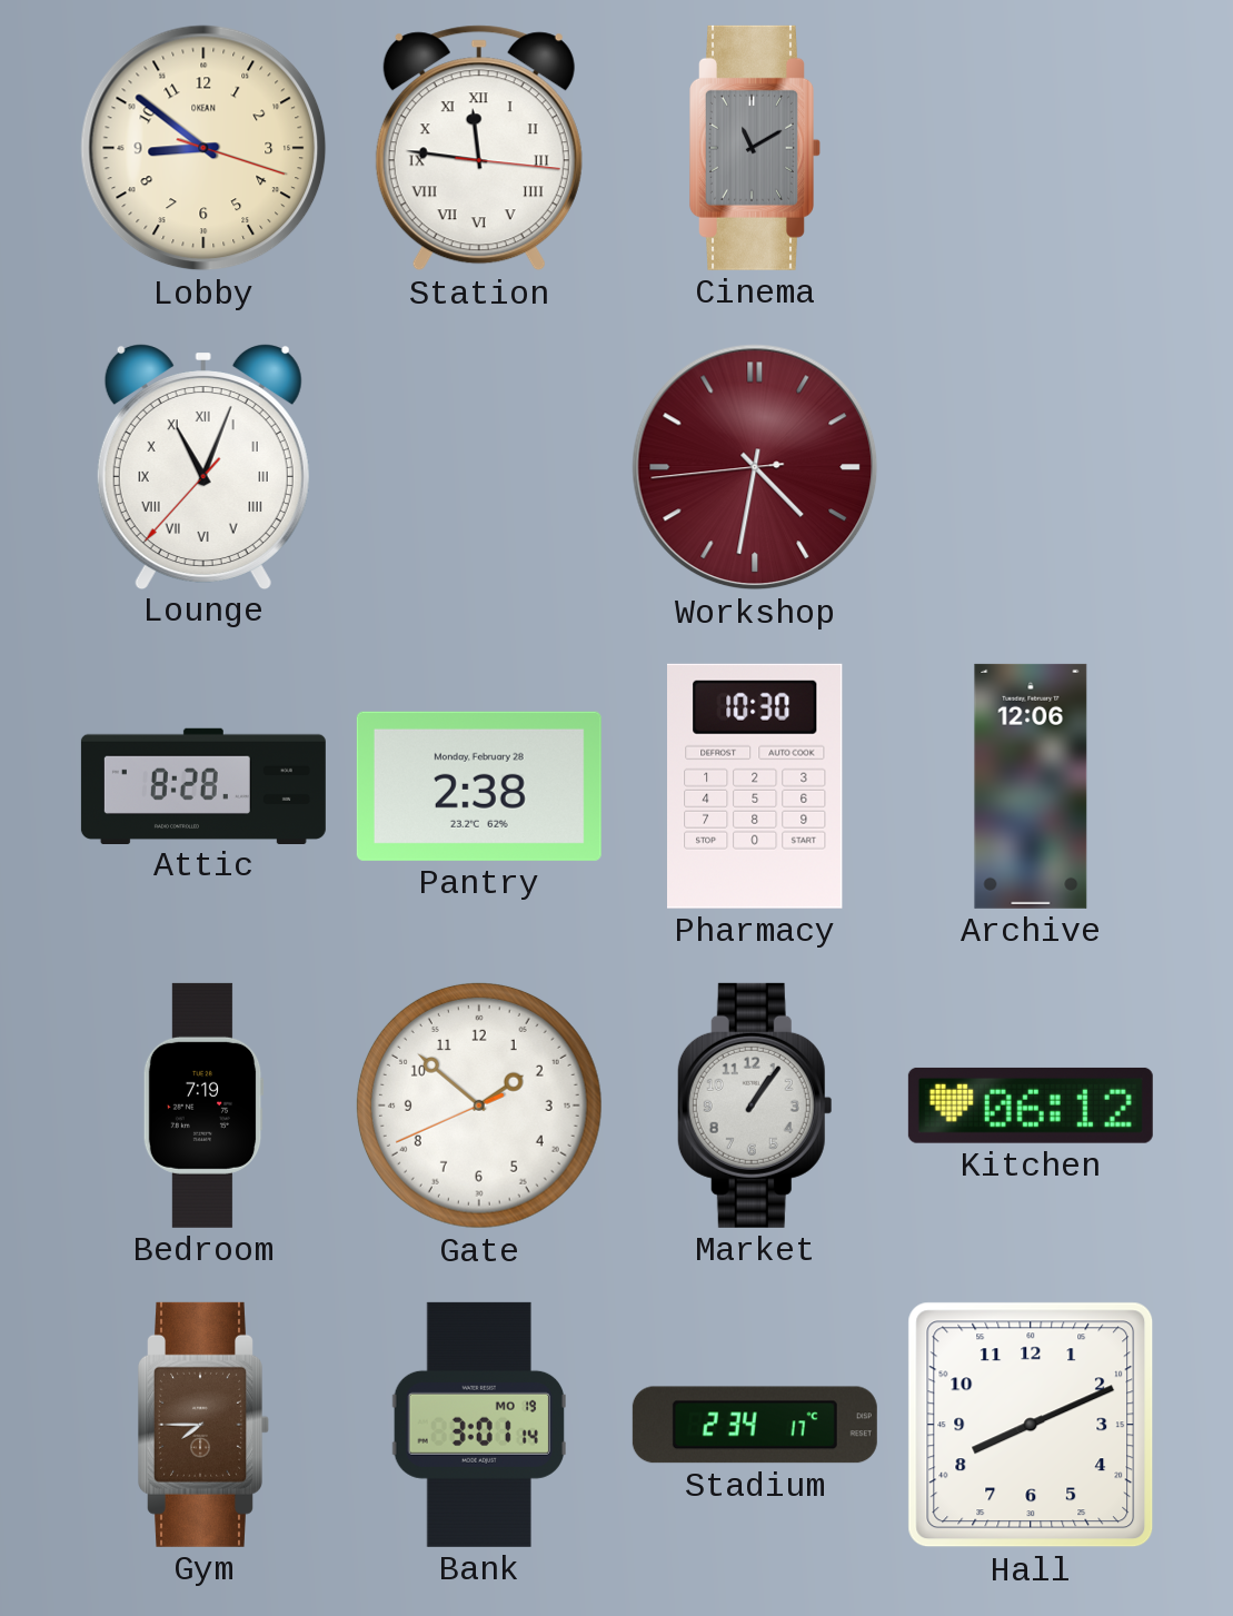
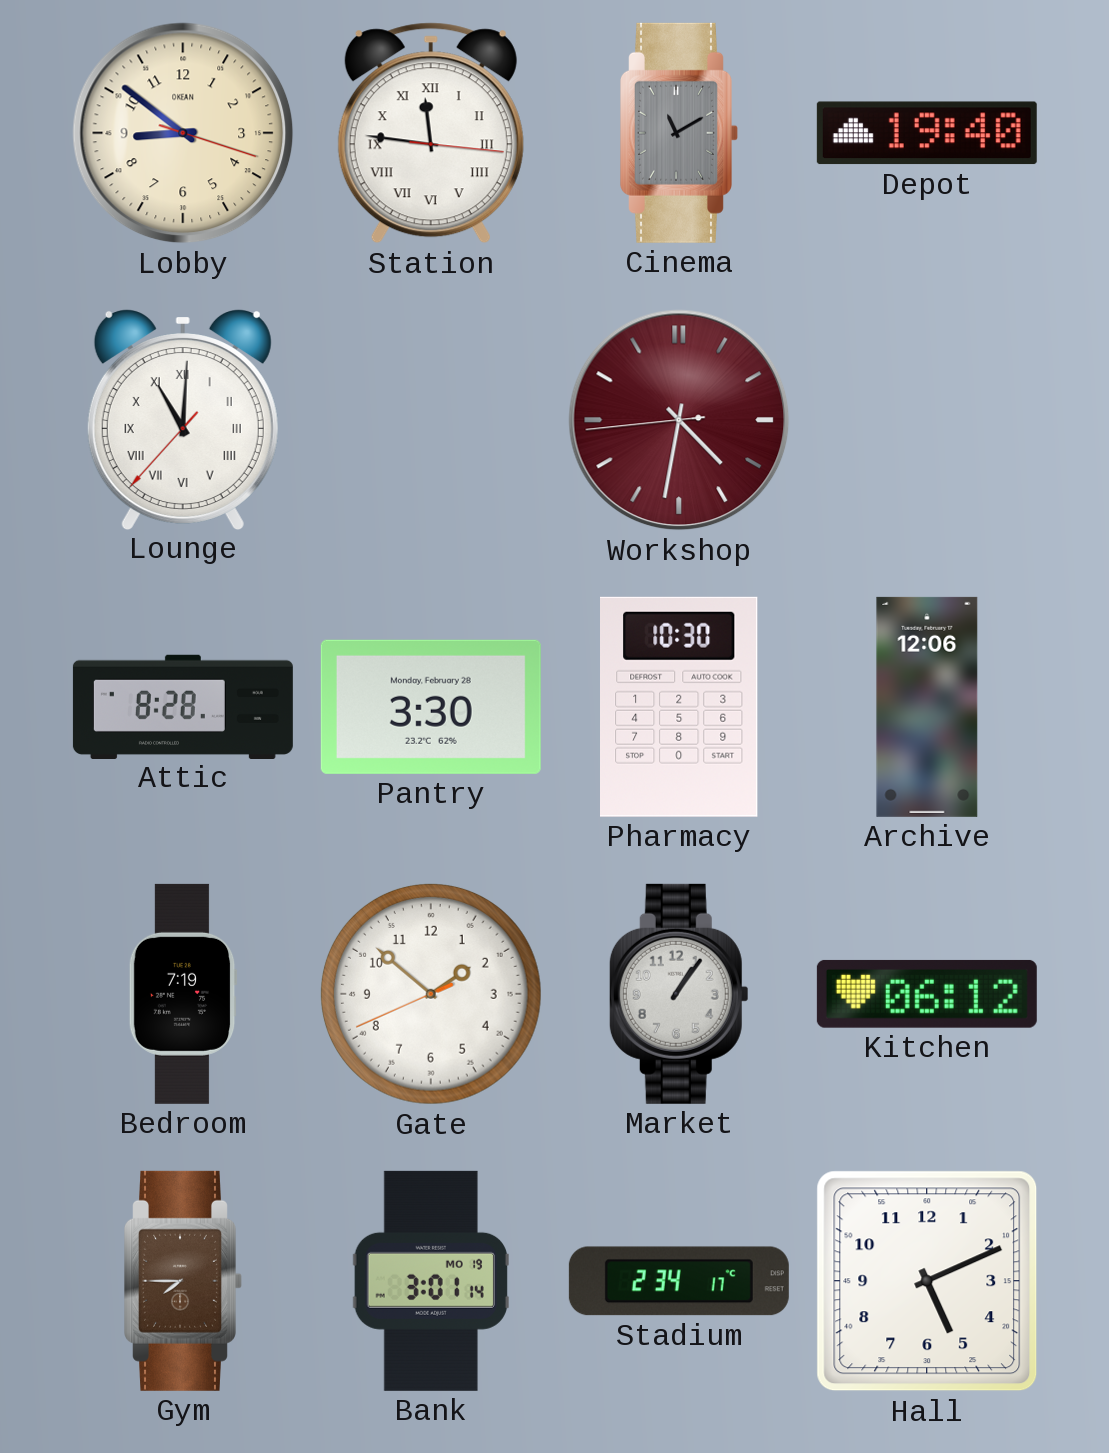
Depot: none -> 19:40 (927, 133)
Lounge: 11:03 -> 11:00 (183, 420)
Pantry: 2:38 -> 3:30 (431, 707)
Hall: 8:11 -> 5:11 (927, 1281)
